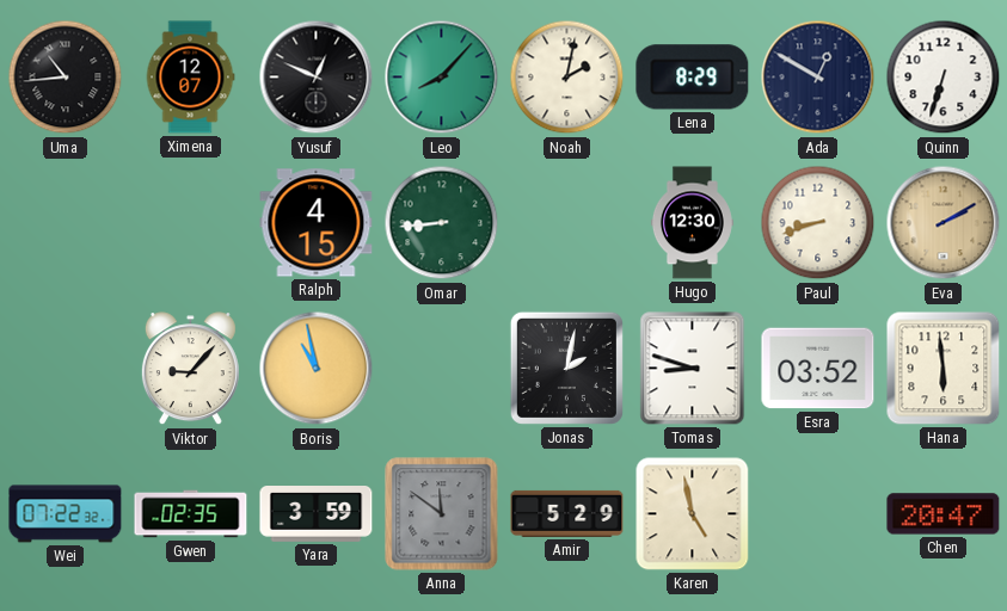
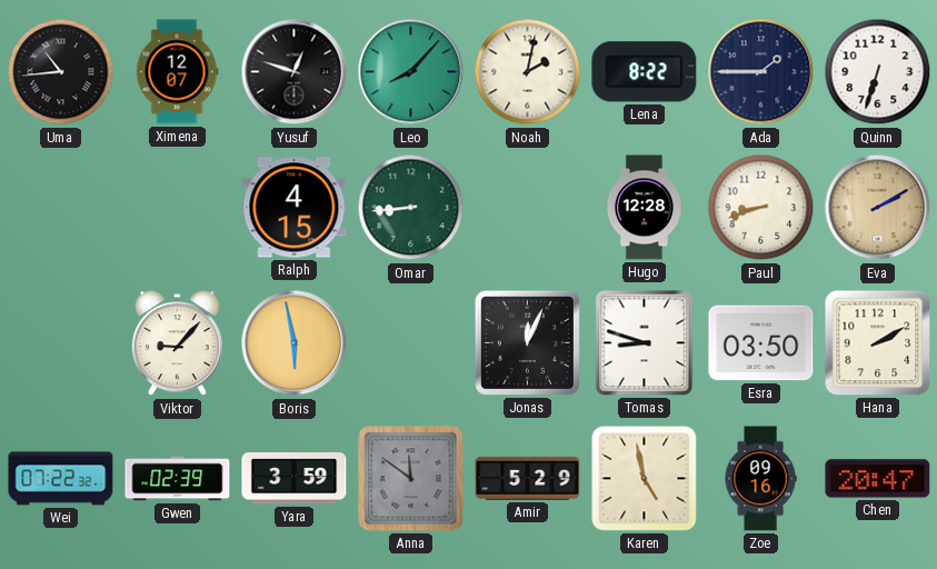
Yusuf: 12:49 -> 12:48 (295, 72)
Lena: 8:29 -> 8:22 (645, 72)
Ada: 12:50 -> 1:45 (761, 72)
Hugo: 12:30 -> 12:28 (644, 208)
Boris: 10:58 -> 5:58 (295, 343)
Jonas: 2:02 -> 12:04 (527, 342)
Esra: 03:52 -> 03:50 (761, 343)
Hana: 5:59 -> 2:10 (878, 343)
Gwen: 02:35 -> 02:39 (178, 479)
Zoe: none -> 09:16 (760, 479)
